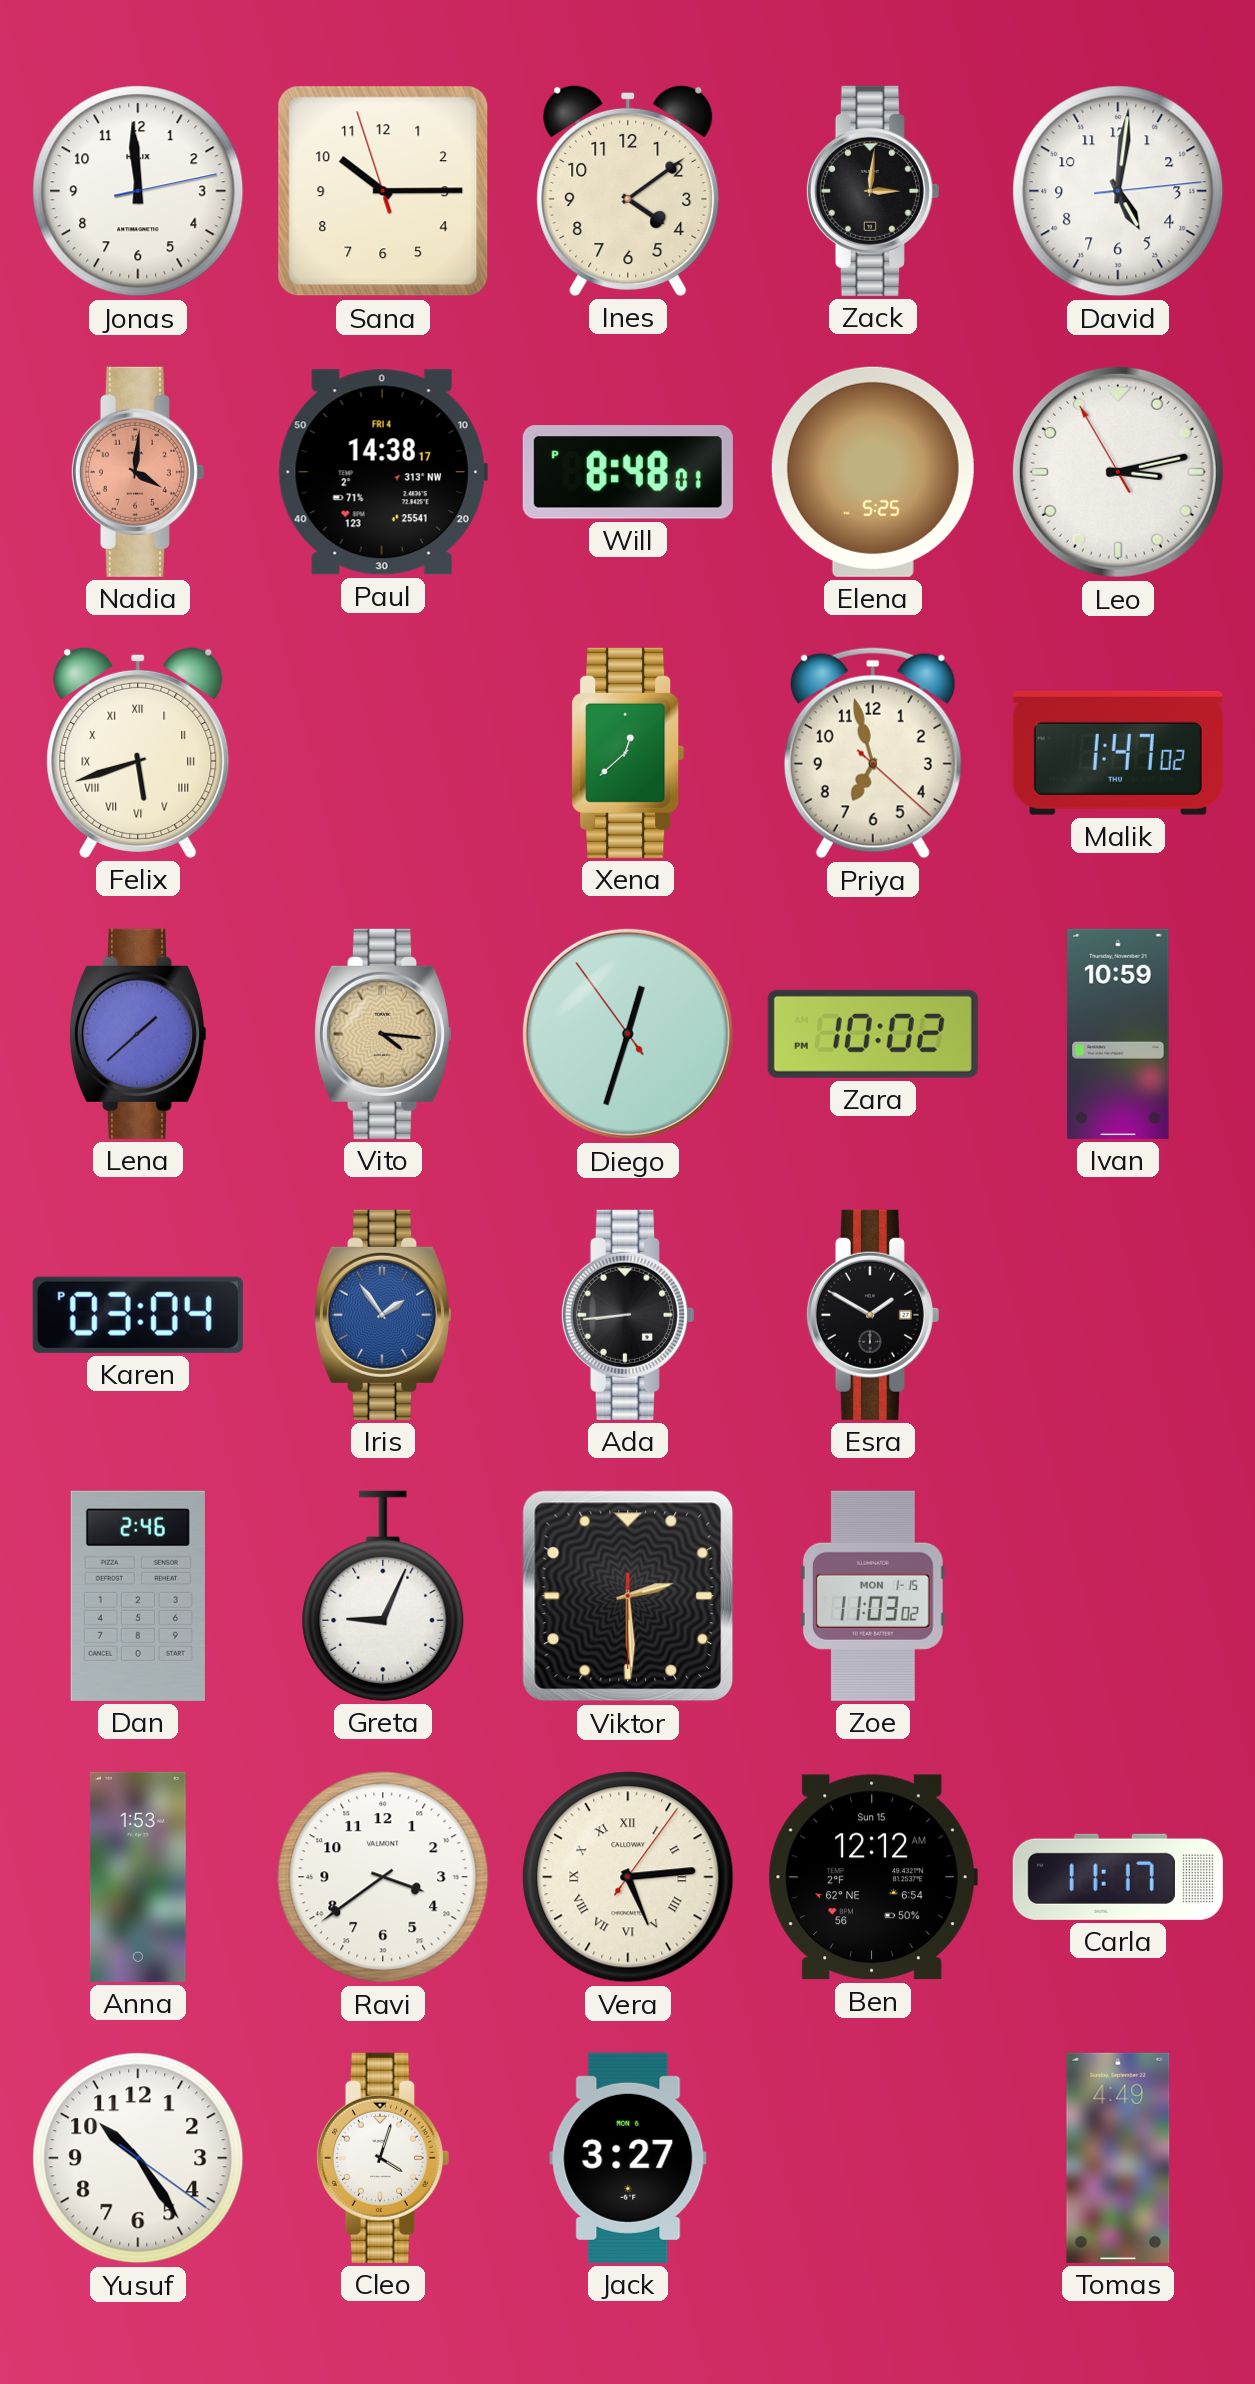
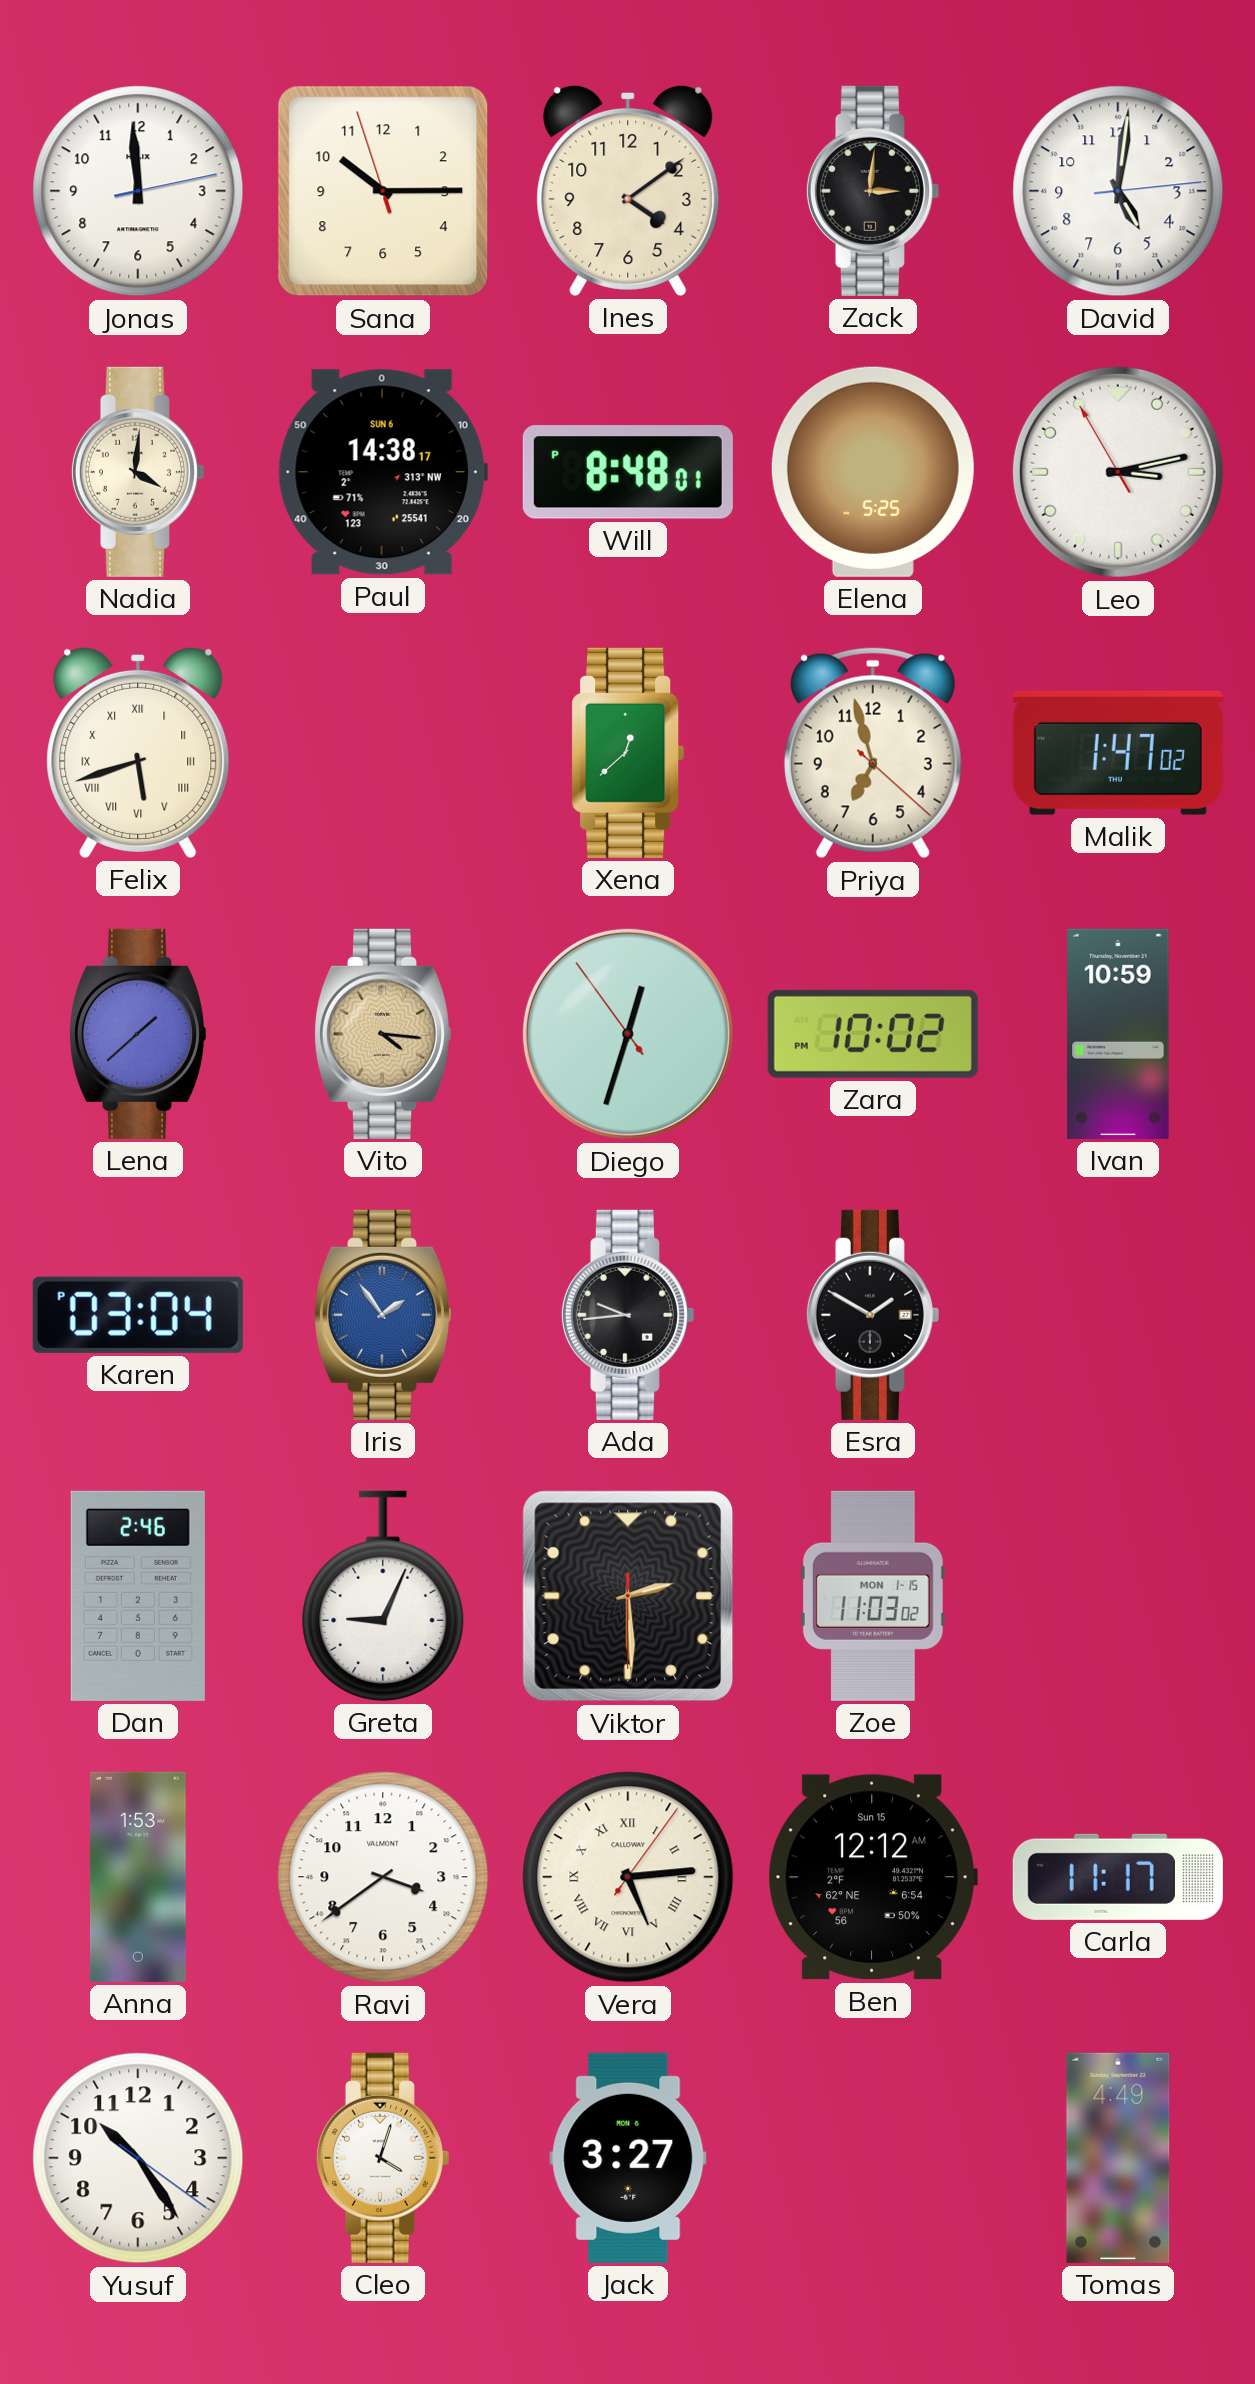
Nadia dial: salmon -> cream (137, 472)
Paul date: FRI 4 -> SUN 6 (383, 472)
Ada: 8:44 -> 9:44 (627, 1315)
